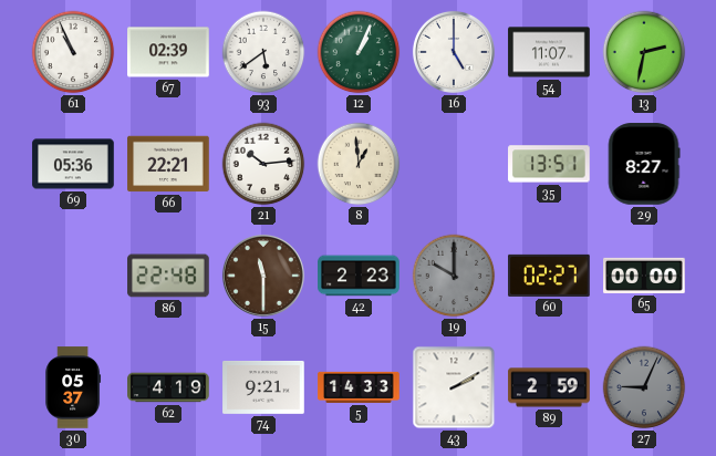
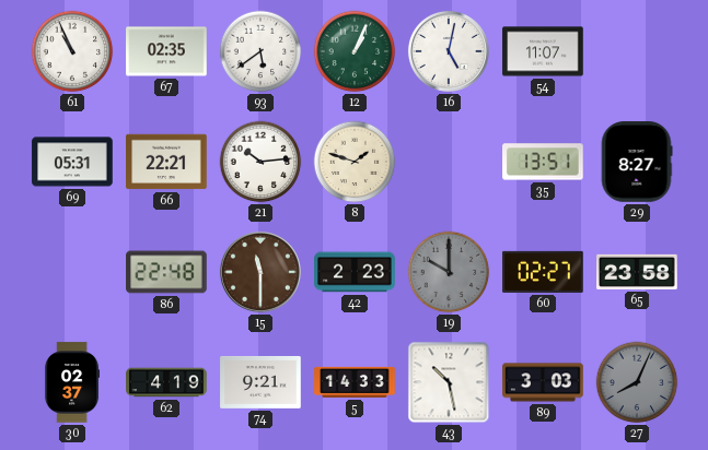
67: 02:39 -> 02:35 (166, 51)
16: 5:00 -> 5:02 (449, 51)
13: 2:32 -> none (644, 52)
69: 05:36 -> 05:31 (72, 162)
8: 12:59 -> 1:48 (355, 162)
65: 00:00 -> 23:58 (637, 272)
30: 05:37 -> 02:37 (72, 382)
43: 2:10 -> 10:28 (449, 382)
89: 2:59 -> 3:03 (543, 382)
27: 9:04 -> 8:04 (637, 382)
